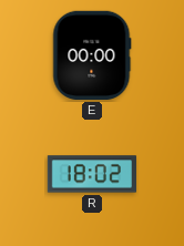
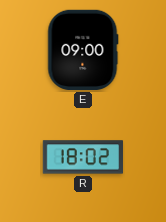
E: 00:00 -> 09:00 (83, 50)
